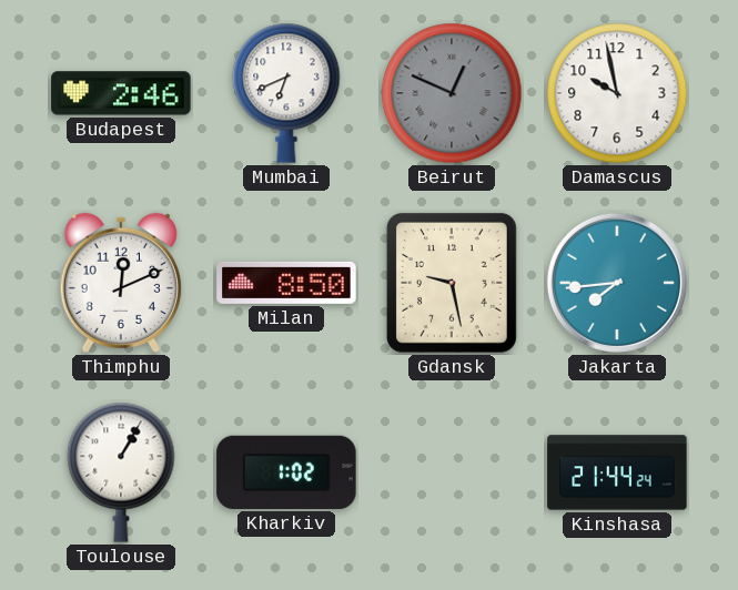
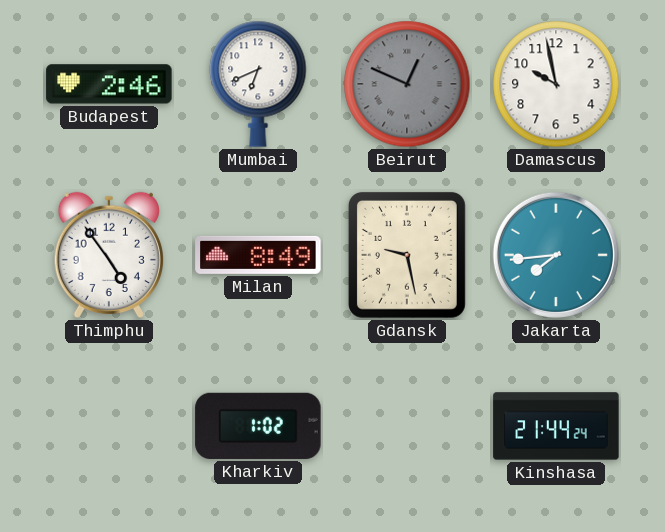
Thimphu: 12:11 -> 4:54 (109, 255)
Milan: 8:50 -> 8:49 (258, 255)
Toulouse: 1:05 -> none (121, 472)
